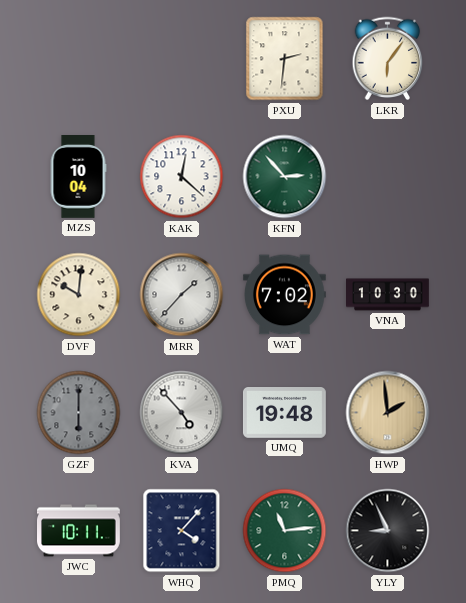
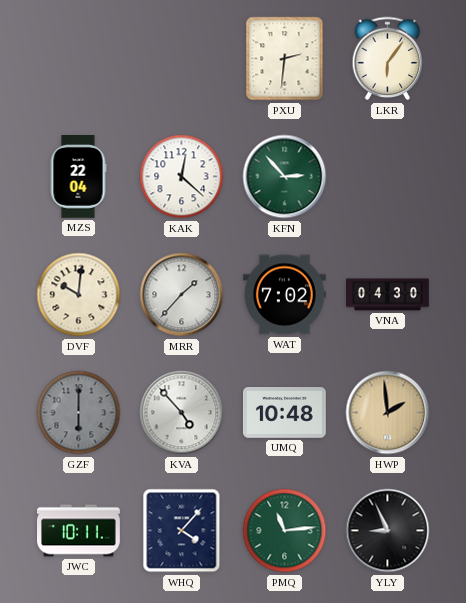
MZS: 10:04 -> 22:04 (78, 177)
VNA: 10:30 -> 04:30 (388, 295)
UMQ: 19:48 -> 10:48 (284, 413)
